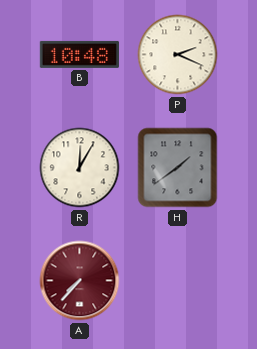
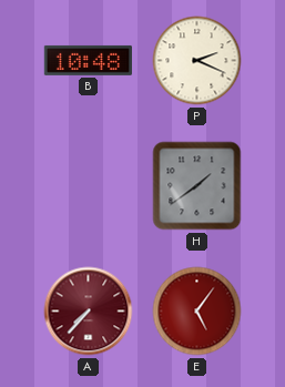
R: 12:05 -> none (80, 168)
E: none -> 5:06 (197, 312)
